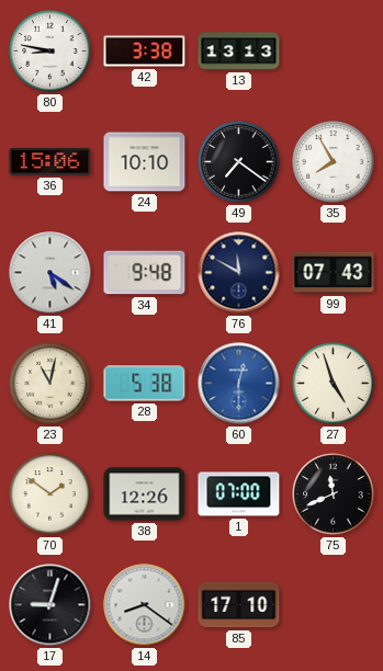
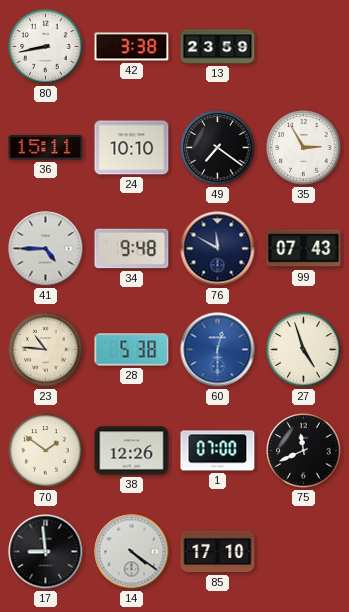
80: 8:47 -> 8:43 (46, 47)
13: 13:13 -> 23:59 (218, 47)
36: 15:06 -> 15:11 (46, 148)
35: 7:55 -> 2:55 (304, 148)
41: 5:21 -> 4:45 (46, 249)
23: 11:02 -> 10:46 (46, 350)
17: 9:03 -> 8:59 (46, 552)
14: 8:21 -> 4:21 (132, 552)
